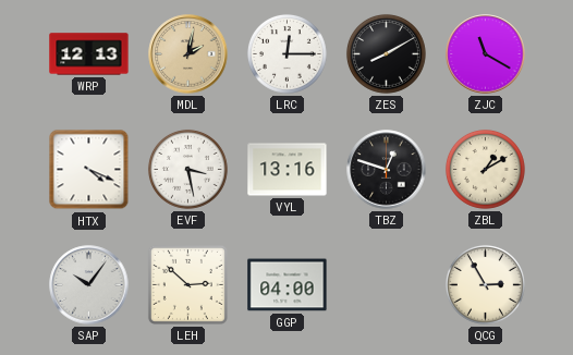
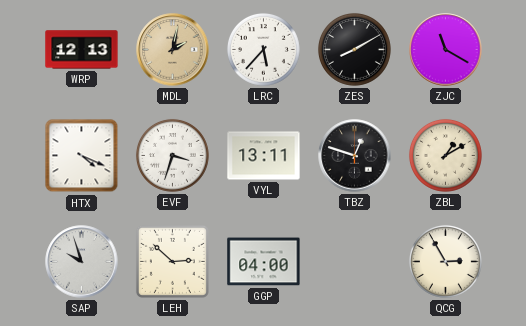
LRC: 12:15 -> 5:37 (264, 50)
EVF: 3:28 -> 3:33 (173, 156)
VYL: 13:16 -> 13:11 (264, 156)
SAP: 10:06 -> 9:57 (82, 262)
